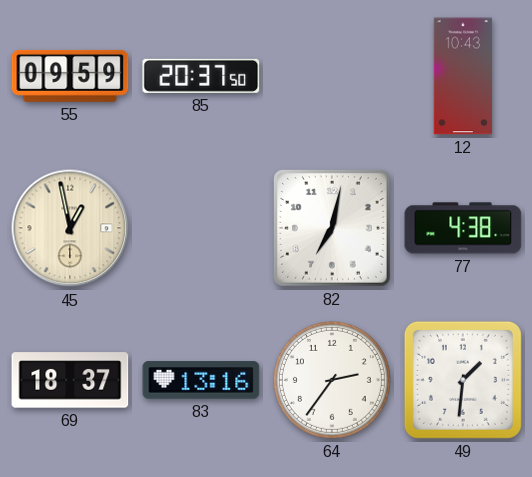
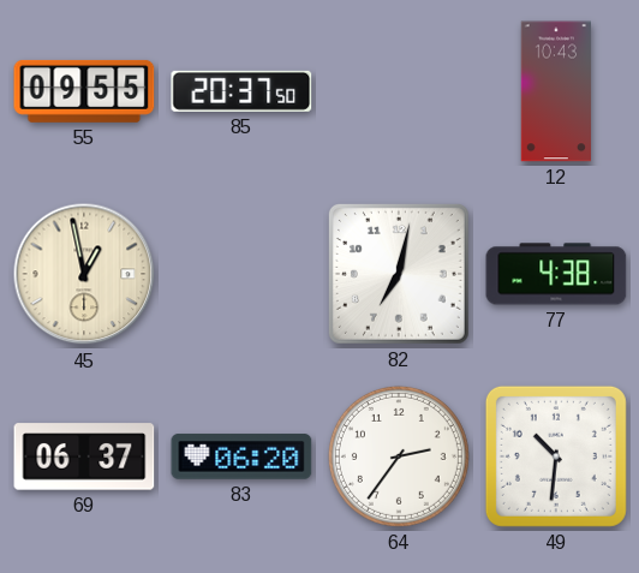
55: 09:59 -> 09:55 (84, 91)
69: 18:37 -> 06:37 (84, 456)
83: 13:16 -> 06:20 (241, 456)
49: 1:31 -> 10:31 (556, 456)
